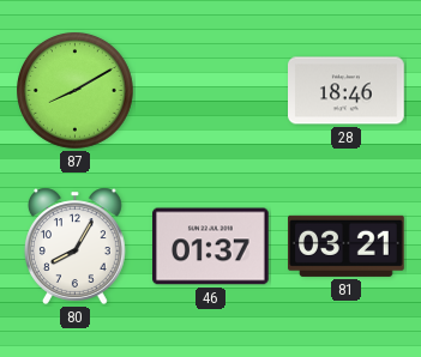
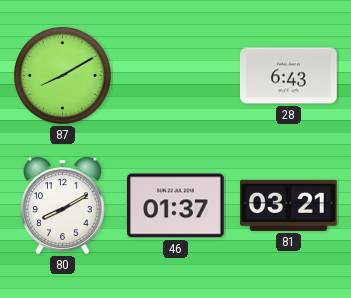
28: 18:46 -> 6:43 (289, 76)
80: 8:05 -> 8:10 (62, 205)
